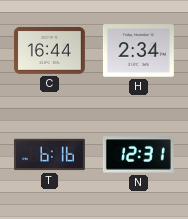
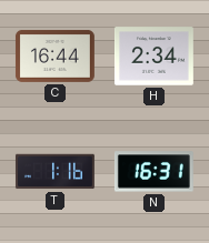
T: 6:16 -> 1:16 (54, 172)
N: 12:31 -> 16:31 (153, 172)
